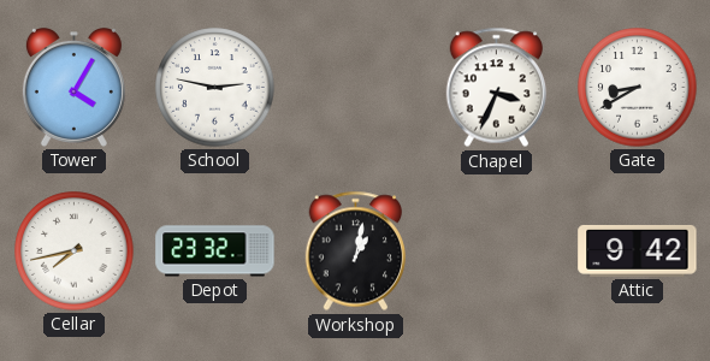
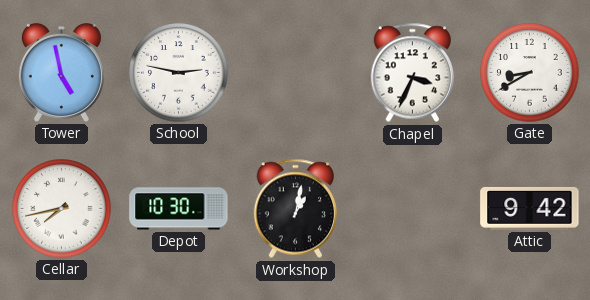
Tower: 4:05 -> 4:58 (61, 73)
Depot: 23:32 -> 10:30 (179, 209)
